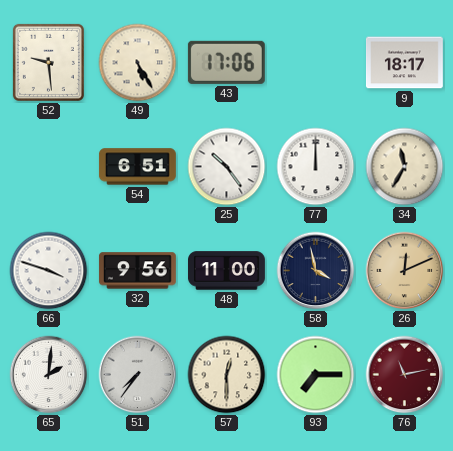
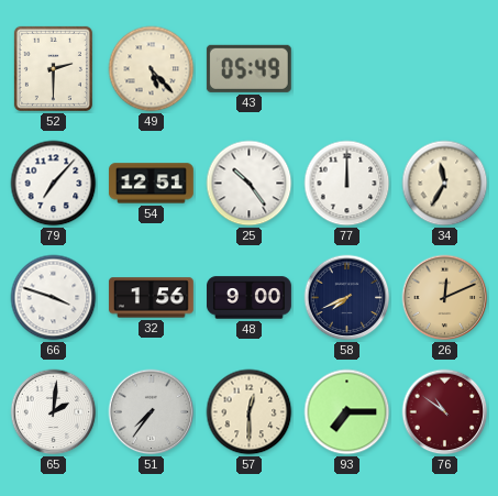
52: 9:29 -> 2:30 (53, 68)
49: 5:25 -> 5:23 (152, 69)
43: 17:06 -> 05:49 (248, 68)
9: 18:17 -> none (404, 63)
79: none -> 7:07 (54, 184)
54: 6:51 -> 12:51 (151, 184)
32: 9:56 -> 1:56 (151, 298)
48: 11:00 -> 9:00 (250, 298)
58: 3:58 -> 7:41 (347, 298)
76: 11:13 -> 10:51 (445, 412)
